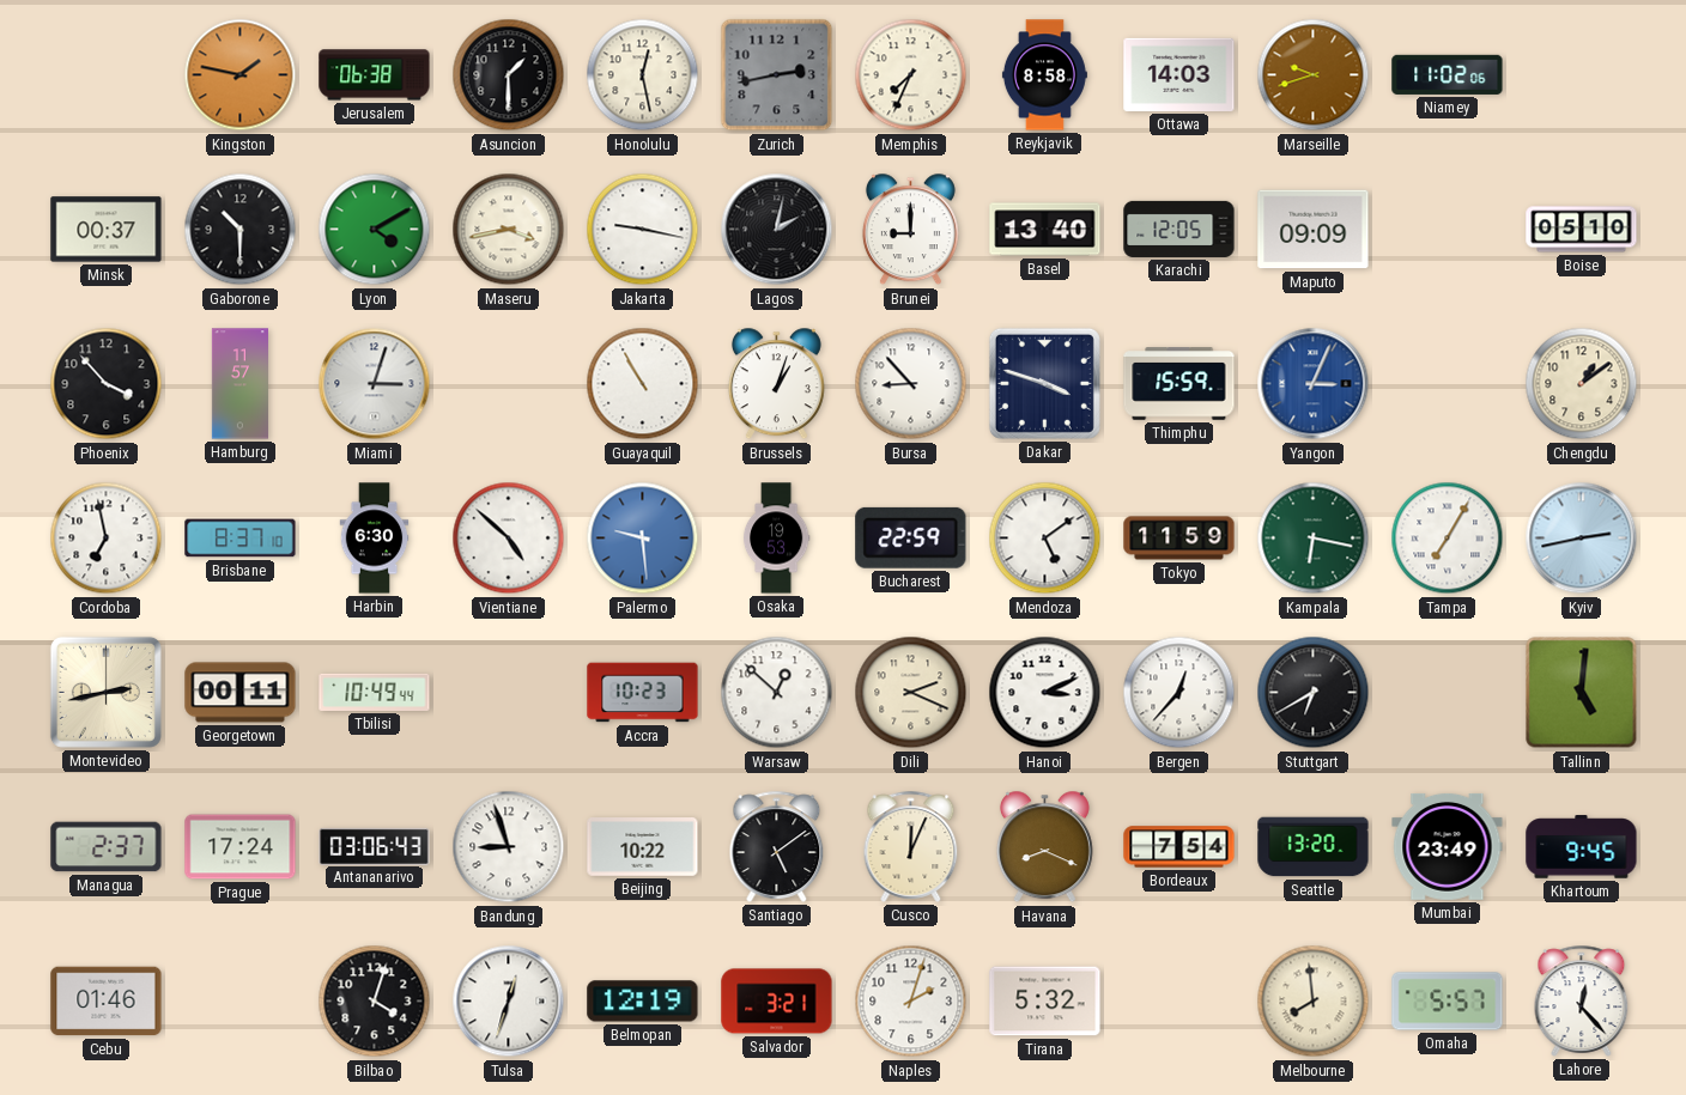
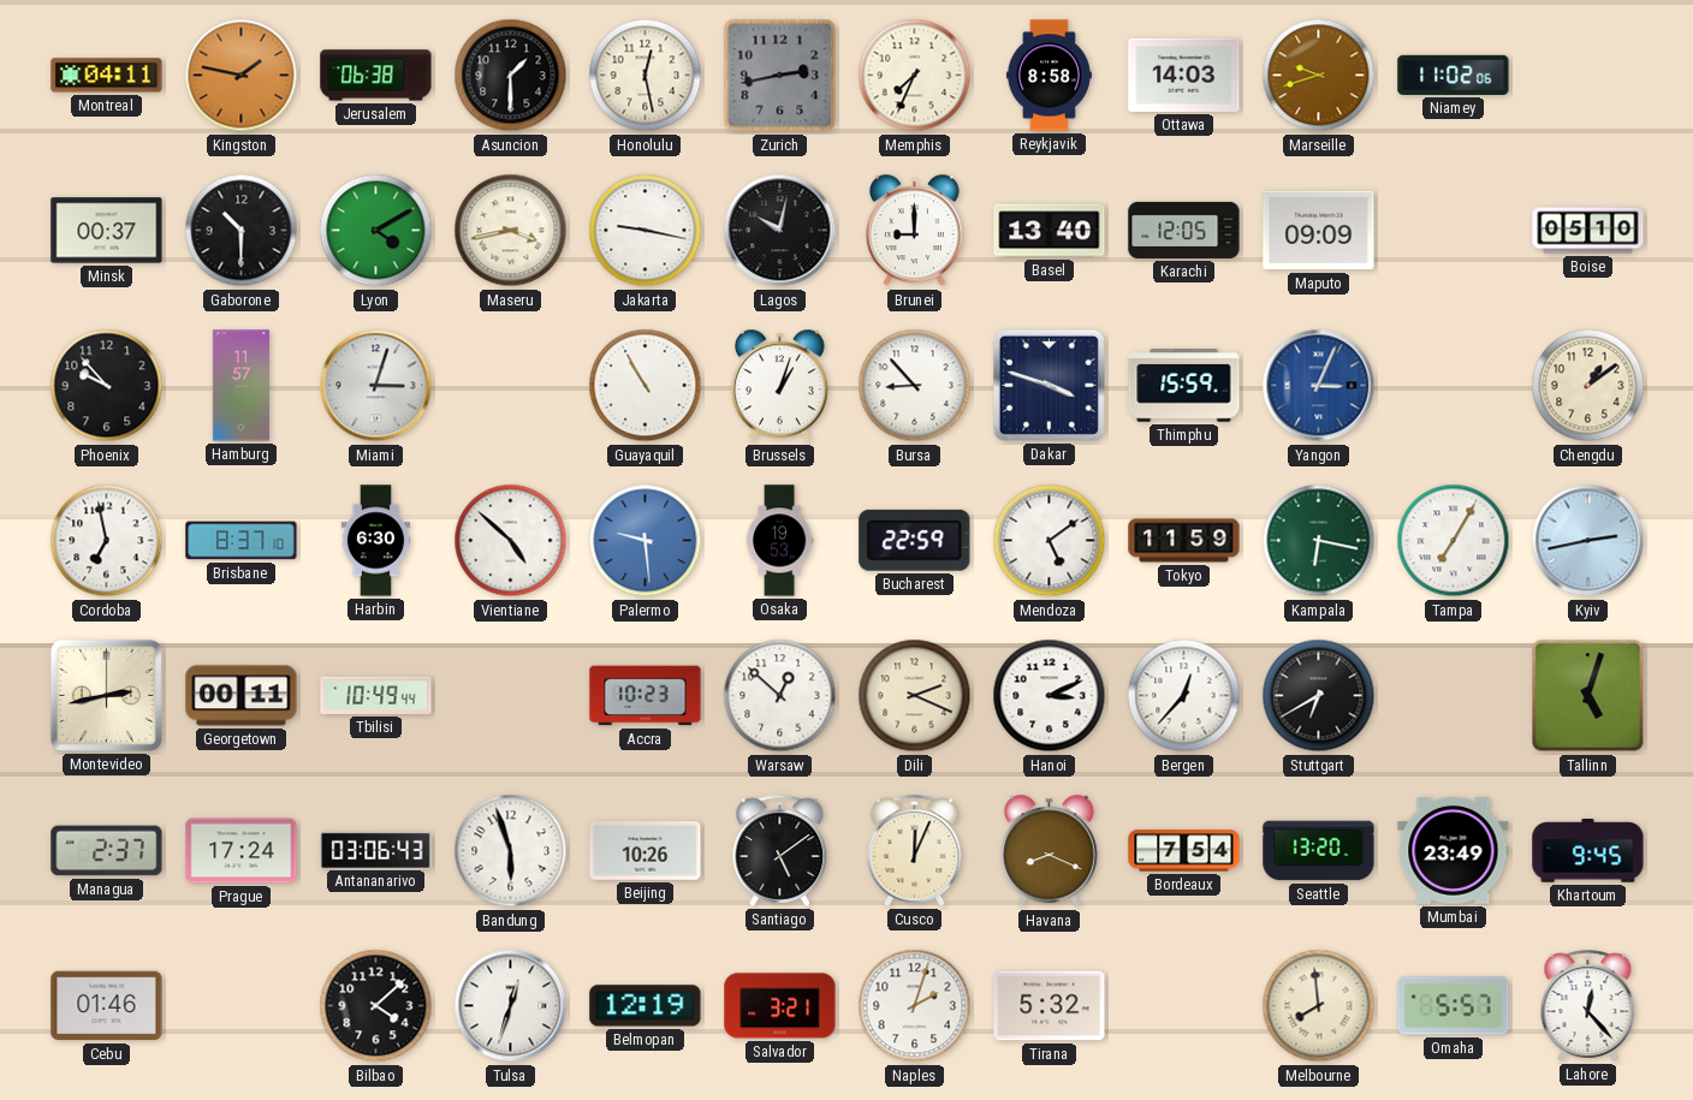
Montreal: none -> 04:11 (107, 76)
Lagos: 2:02 -> 10:02 (780, 231)
Phoenix: 3:53 -> 9:53 (107, 386)
Tallinn: 5:01 -> 5:03 (1588, 696)
Bandung: 8:57 -> 5:57 (511, 851)
Beijing: 10:22 -> 10:26 (646, 851)
Bilbao: 4:03 -> 4:08 (376, 1006)
